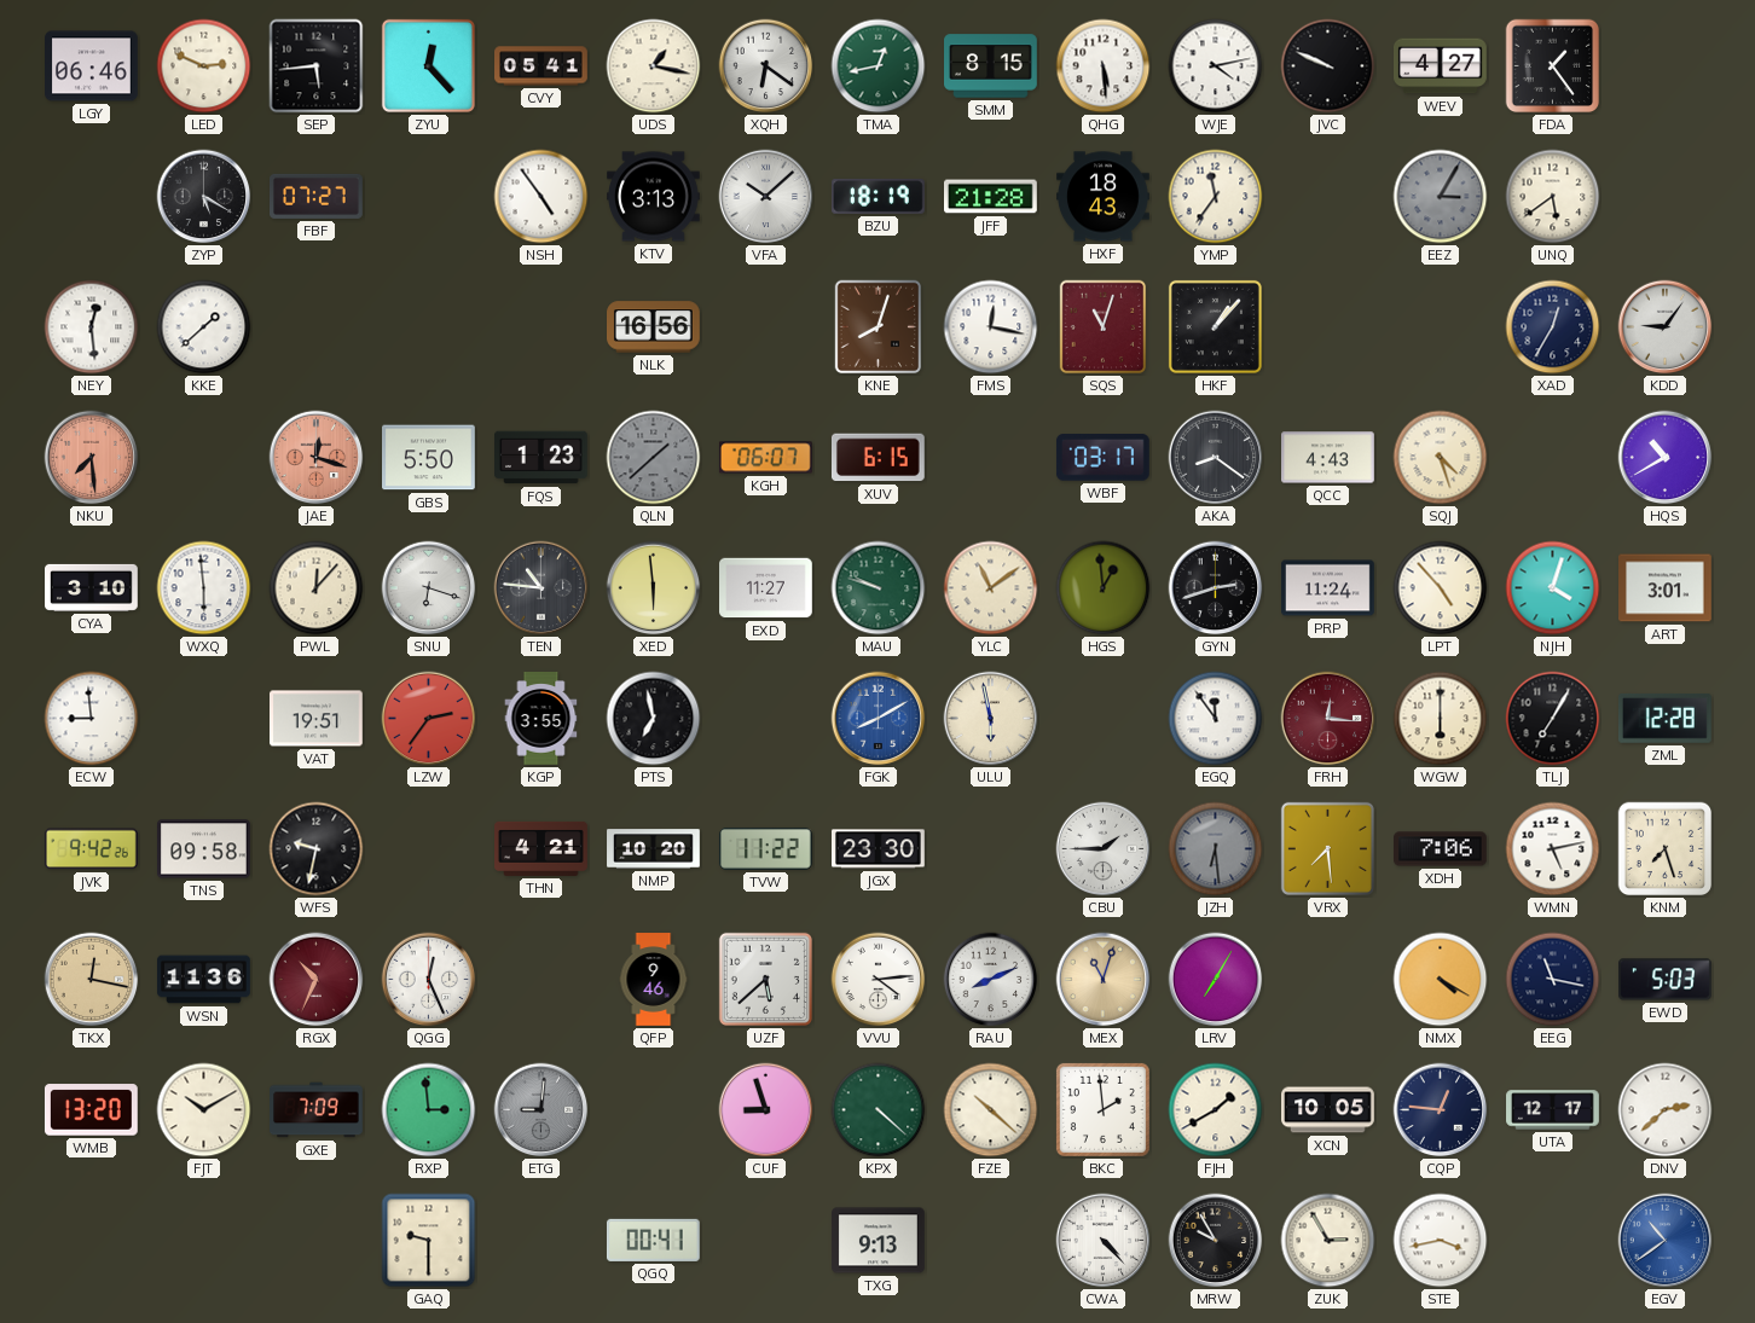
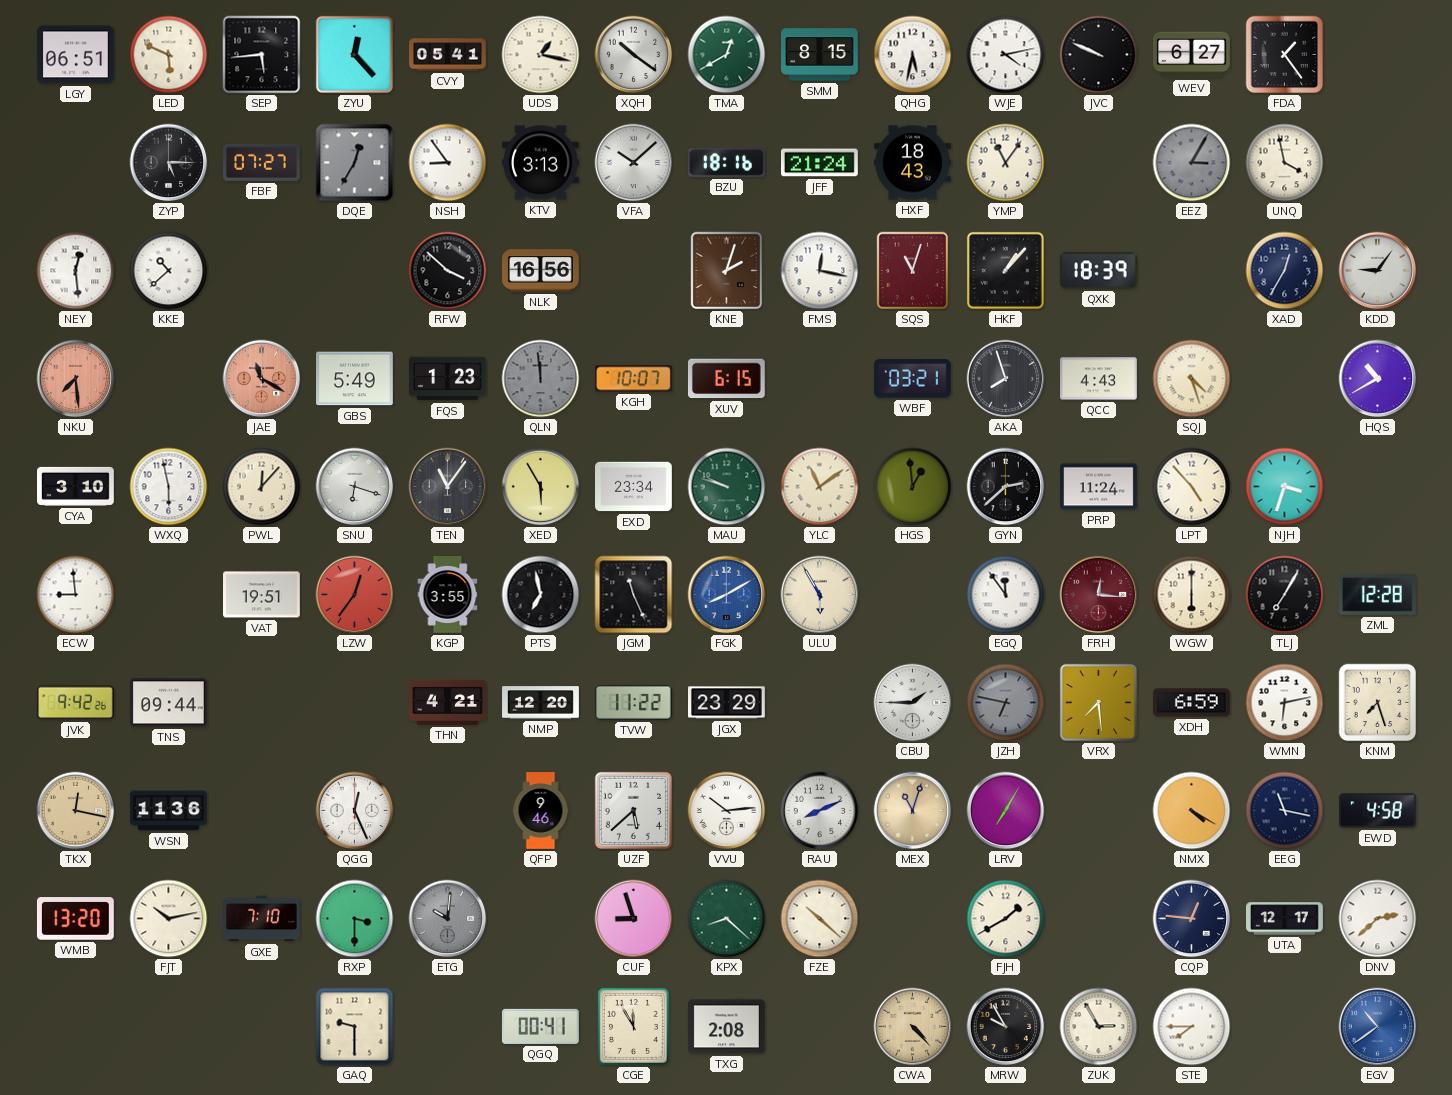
LGY: 06:46 -> 06:51 (76, 55)
LED: 2:49 -> 5:49 (169, 55)
XQH: 6:21 -> 10:21 (634, 55)
TMA: 12:43 -> 12:40 (727, 55)
QHG: 5:29 -> 5:32 (913, 55)
WEV: 4:27 -> 6:27 (1192, 55)
ZYP: 5:20 -> 5:15 (169, 163)
DQE: none -> 12:35 (355, 163)
NSH: 4:54 -> 8:54 (448, 163)
BZU: 18:19 -> 18:16 (727, 163)
JFF: 21:28 -> 21:24 (820, 163)
YMP: 11:36 -> 11:06 (1006, 163)
UNQ: 5:39 -> 3:58 (1285, 163)
KKE: 1:38 -> 10:38 (169, 271)
RFW: none -> 3:52 (448, 271)
KNE: 8:03 -> 2:03 (727, 271)
QXK: none -> 18:39 (1098, 271)
JAE: 12:18 -> 11:20 (262, 379)
GBS: 5:50 -> 5:49 (355, 379)
QLN: 1:38 -> 11:59 (541, 379)
KGH: 06:07 -> 10:07 (633, 379)
WBF: 03:17 -> 03:21 (912, 379)
AKA: 8:21 -> 7:57 (1006, 379)
WXQ: 5:59 -> 5:58 (169, 487)
TEN: 10:46 -> 11:06 (448, 487)
XED: 5:59 -> 5:55 (541, 487)
EXD: 11:27 -> 23:34 (634, 487)
GYN: 2:42 -> 2:38 (1006, 487)
NJH: 4:03 -> 3:33 (1285, 487)
ART: 3:01 -> none (1666, 588)
LZW: 2:36 -> 12:36 (355, 595)
JGM: none -> 11:26 (634, 595)
ULU: 5:58 -> 5:55 (820, 595)
TNS: 09:58 -> 09:44 (169, 703)
WFS: 9:32 -> none (317, 849)
NMP: 10:20 -> 12:20 (541, 703)
JGX: 23:30 -> 23:29 (727, 703)
JZH: 6:29 -> 6:47 (1006, 703)
XDH: 7:06 -> 6:59 (1192, 703)
WMN: 5:13 -> 6:13 (1285, 703)
RGX: 10:34 -> none (317, 980)
VVU: 4:14 -> 10:14 (727, 811)
EWD: 5:03 -> 4:58 (1378, 811)
FJT: 10:10 -> 10:13 (169, 919)
GXE: 7:09 -> 7:10 (262, 919)
RXP: 2:59 -> 3:30 (355, 919)
ETG: 9:01 -> 10:01 (448, 919)
KPX: 4:22 -> 8:22 (727, 919)
BKC: 1:59 -> none (1102, 1109)
XCN: 10:05 -> none (1328, 1110)
CGE: none -> 11:55 (633, 1026)
TXG: 9:13 -> 2:08 (727, 1027)
CWA dial: white -> champagne (913, 1027)
STE: 3:43 -> 7:45 (1192, 1027)
